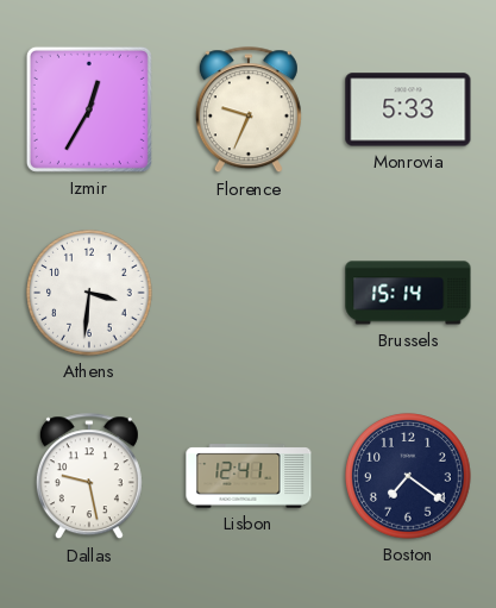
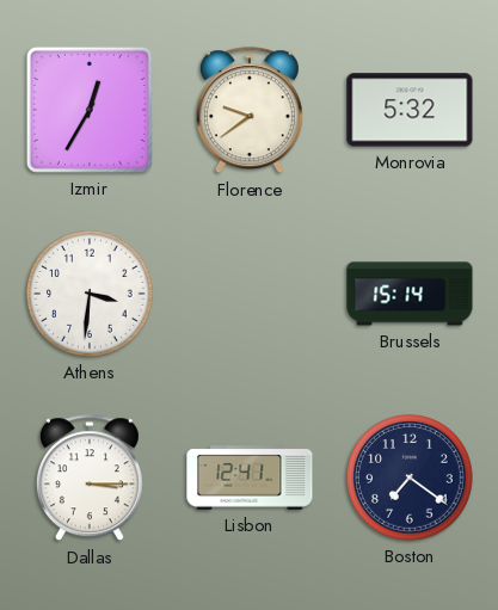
Florence: 9:34 -> 9:39 (250, 111)
Monrovia: 5:33 -> 5:32 (410, 110)
Dallas: 9:28 -> 3:15 (90, 479)
